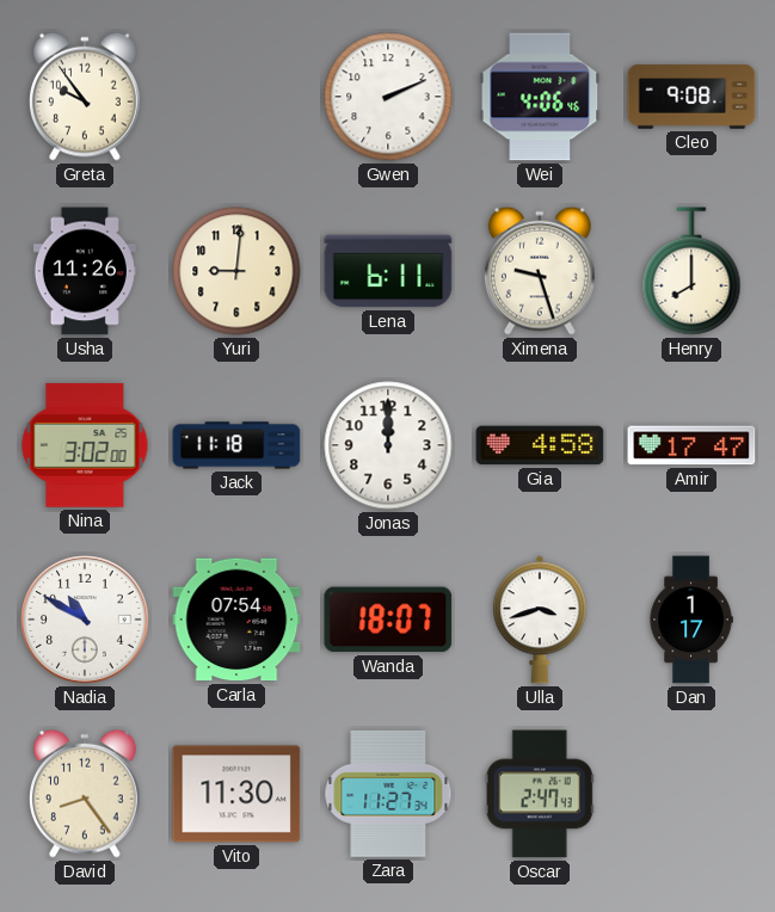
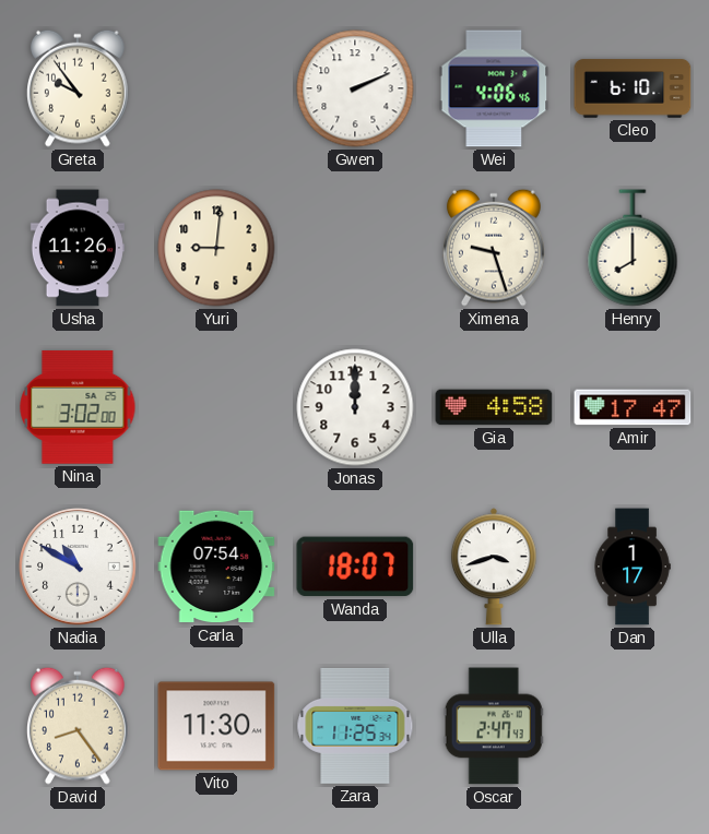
Cleo: 9:08 -> 6:10 (633, 88)
Lena: 6:11 -> none (388, 271)
Jack: 11:18 -> none (236, 445)
Zara: 11:27 -> 11:25 (355, 726)
